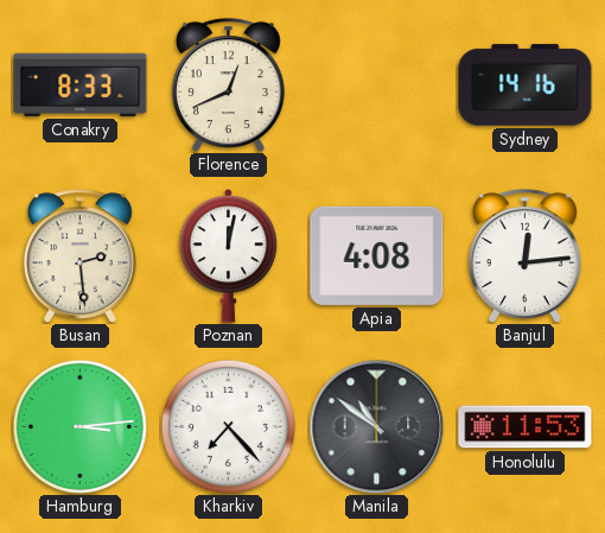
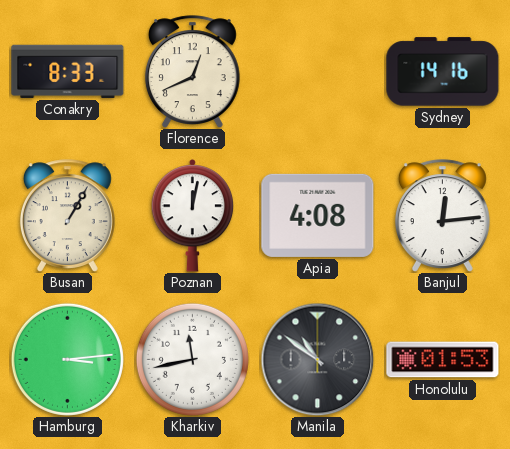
Busan: 2:29 -> 1:05 (67, 216)
Kharkiv: 7:23 -> 11:43 (192, 359)
Honolulu: 11:53 -> 01:53 (443, 360)
